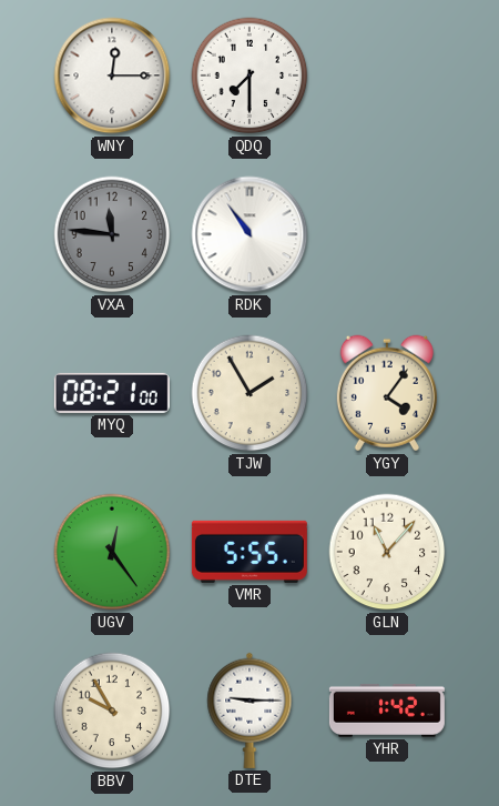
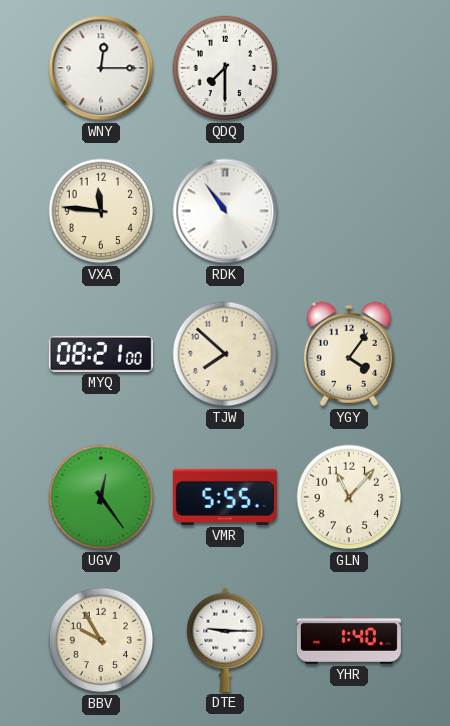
VXA dial: grey -> cream (101, 211)
TJW: 1:55 -> 7:52 (225, 354)
YHR: 1:42 -> 1:40 (349, 640)
